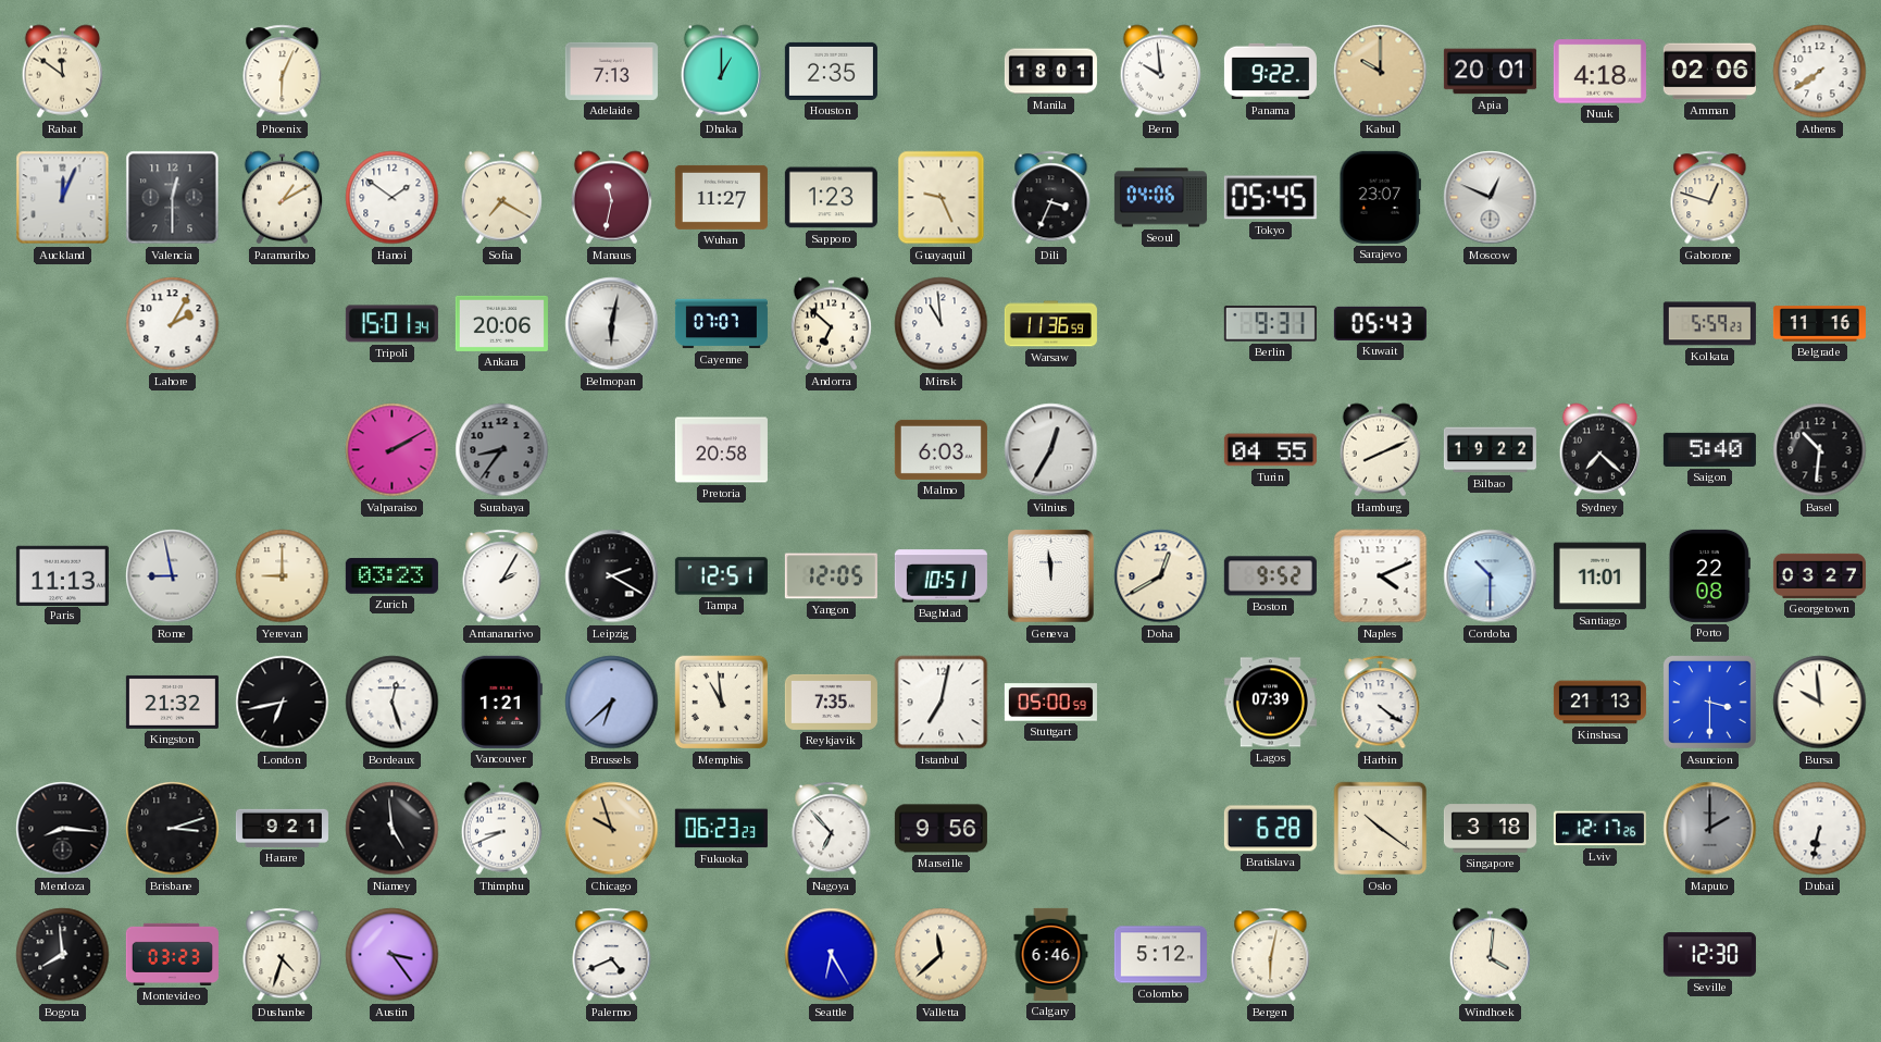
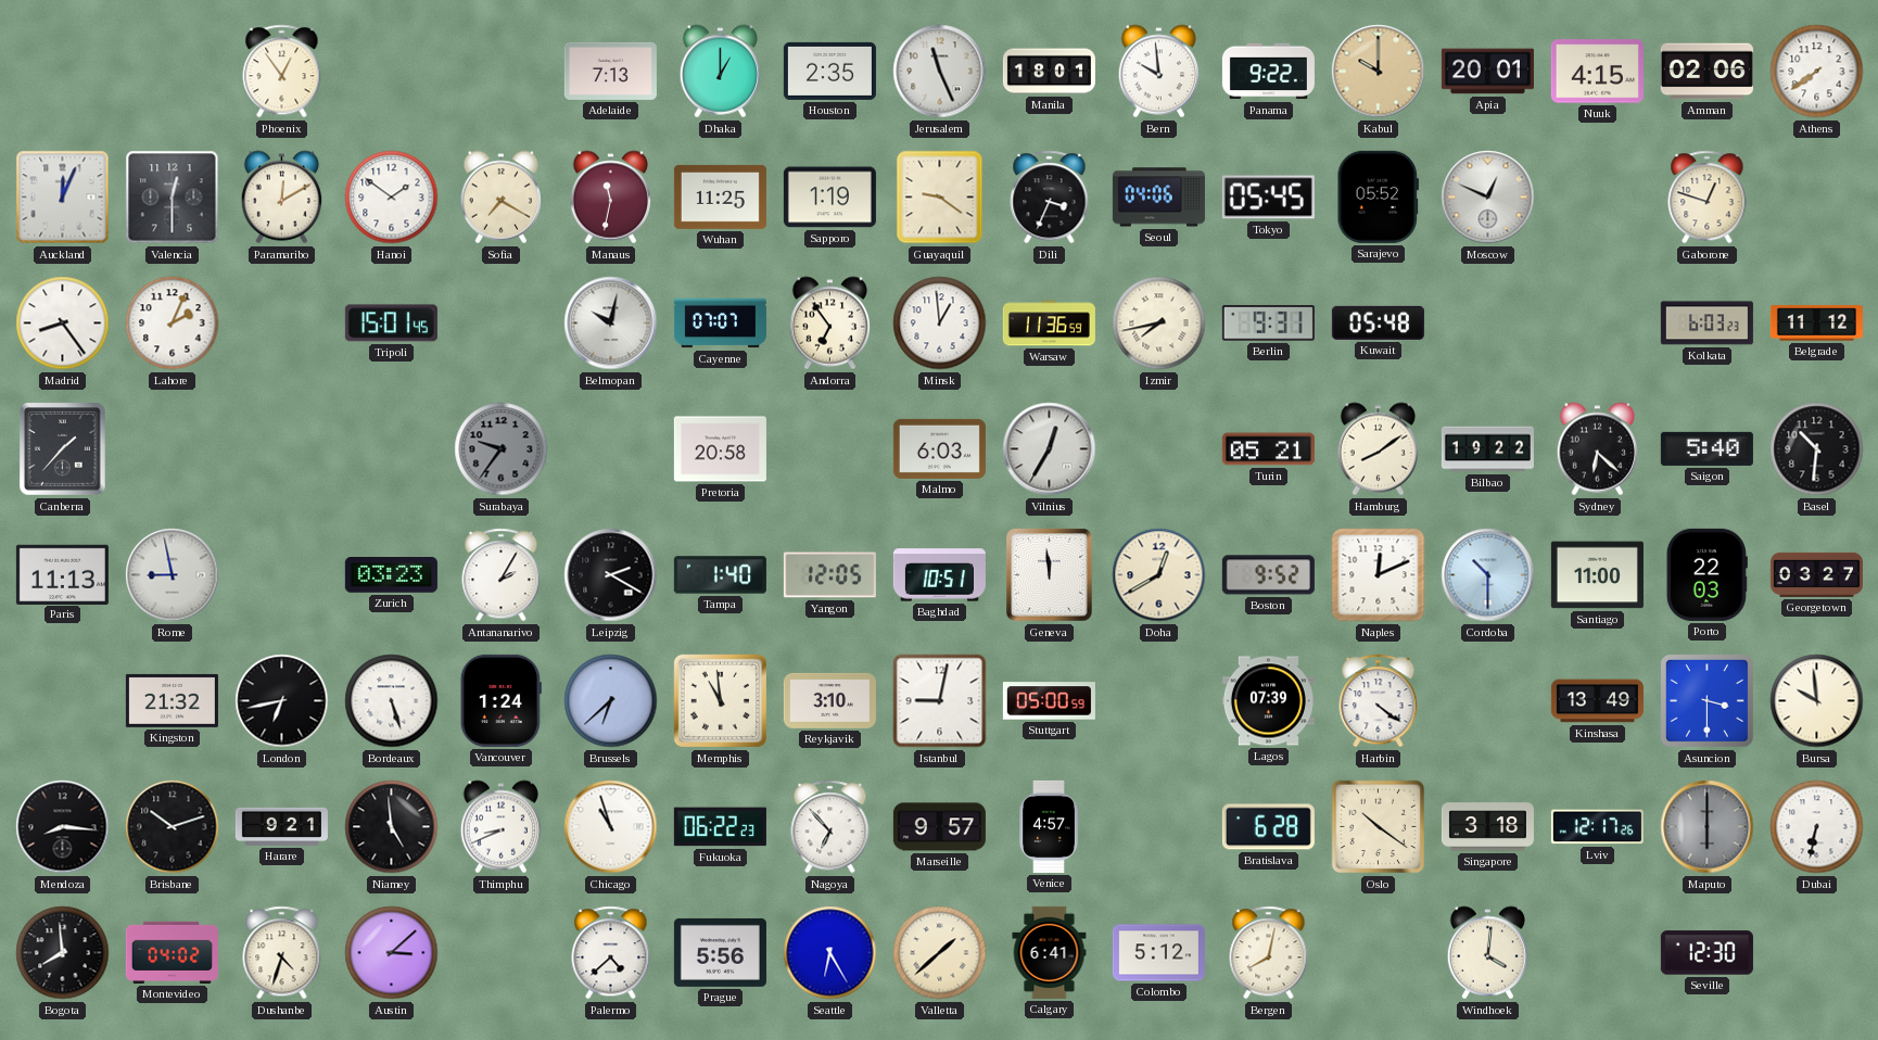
Rabat: 11:51 -> none (63, 72)
Phoenix: 6:04 -> 12:54 (282, 72)
Jerusalem: none -> 11:26 (940, 72)
Nuuk: 4:18 -> 4:15 (1597, 72)
Paramaribo: 1:10 -> 12:10 (282, 198)
Wuhan: 11:27 -> 11:25 (720, 196)
Sapporo: 1:23 -> 1:19 (829, 198)
Guayaquil: 9:26 -> 9:21 (940, 198)
Sarajevo: 23:07 -> 05:52 (1378, 196)
Madrid: none -> 8:24 (63, 324)
Lahore: 2:05 -> 2:04 (173, 324)
Tripoli: 15:01:34 -> 15:01:45 (391, 324)
Ankara: 20:06 -> none (501, 323)
Belmopan: 6:02 -> 10:02 (611, 324)
Andorra: 6:52 -> 6:54 (830, 324)
Minsk: 10:59 -> 12:59 (940, 324)
Izmir: none -> 7:43 (1159, 324)
Kuwait: 05:43 -> 05:48 (1378, 322)
Kolkata: 5:59 -> 6:03 (1706, 324)
Belgrade: 11:16 -> 11:12 (1816, 324)
Canberra: none -> 1:37 (63, 449)
Valparaiso: 2:10 -> none (393, 450)
Surabaya: 8:36 -> 9:36 (502, 449)
Turin: 04:55 -> 05:21 (1268, 449)
Hamburg: 8:11 -> 8:09 (1379, 449)
Sydney: 7:22 -> 6:22 (1598, 449)
Yerevan: 9:00 -> none (283, 576)
Tampa: 12:51 -> 1:40 (720, 575)
Naples: 4:11 -> 12:11 (1379, 575)
Santiago: 11:01 -> 11:00 (1597, 575)
Porto: 22:08 -> 22:03 (1706, 574)
Bordeaux: 12:27 -> 5:27 (392, 701)
Vancouver: 1:21 -> 1:24 (500, 700)
Reykjavik: 7:35 -> 3:10 (829, 700)
Istanbul: 7:02 -> 9:02 (940, 701)
Kinshasa: 21:13 -> 13:49 (1597, 701)
Brisbane: 3:12 -> 10:12 (173, 827)
Chicago: 9:57 -> 10:57 (611, 827)
Chicago dial: champagne -> white (611, 827)
Fukuoka: 06:23 -> 06:22 (720, 827)
Marseille: 9:56 -> 9:57 (939, 827)
Venice: none -> 4:57 (1049, 826)
Maputo: 2:00 -> 6:00 (1708, 827)
Montevideo: 03:23 -> 04:02 (172, 952)
Austin: 3:24 -> 3:08 (392, 953)
Palermo: 4:41 -> 4:38 (611, 953)
Prague: none -> 5:56 (720, 952)
Valletta: 11:38 -> 1:38 (940, 953)
Calgary: 6:46 -> 6:41 (1050, 952)
Bergen: 6:02 -> 8:02 (1269, 953)
